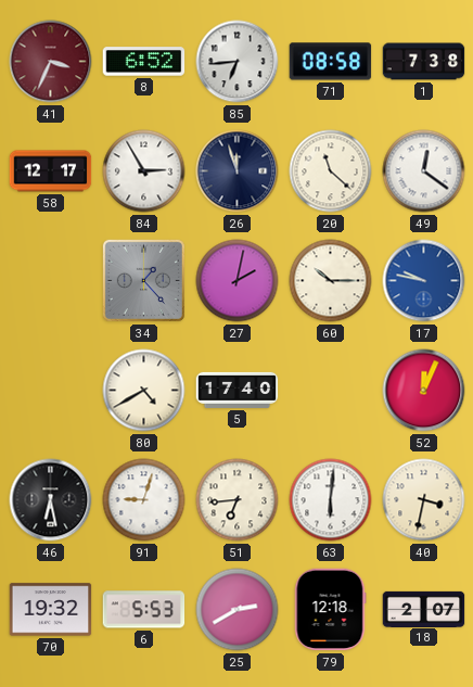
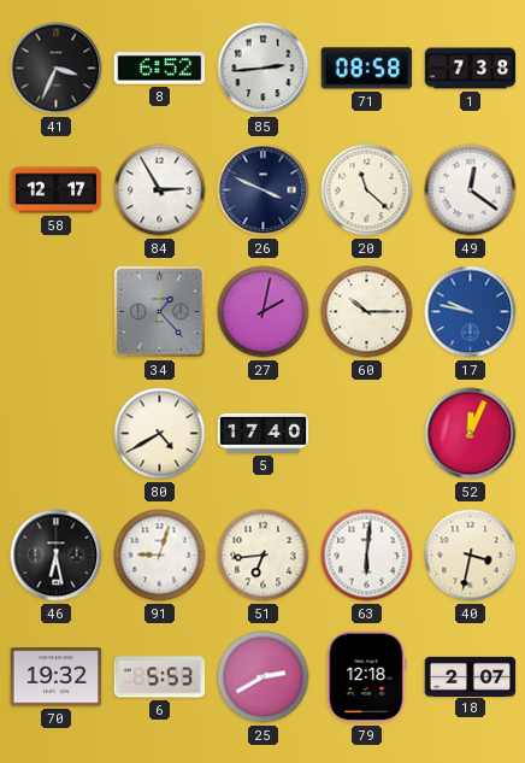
41 dial: burgundy -> black (57, 69)
85: 6:44 -> 2:44 (264, 69)
26: 11:57 -> 3:49 (264, 190)
